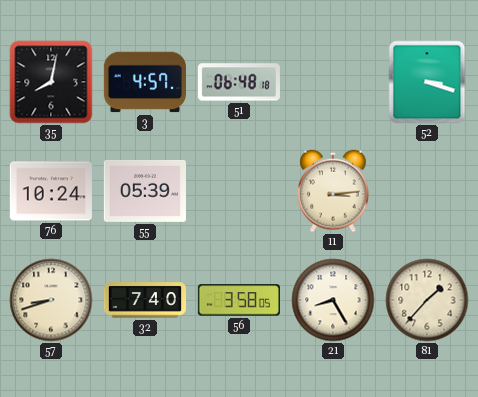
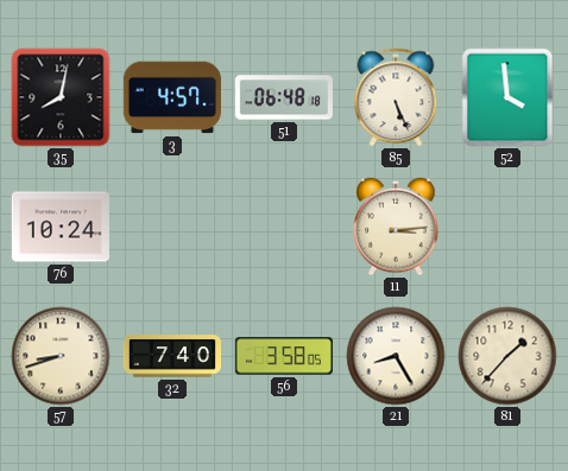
85: none -> 5:26 (396, 97)
52: 3:18 -> 3:59 (507, 97)
55: 05:39 -> none (145, 191)
